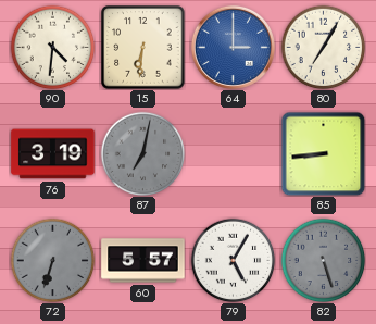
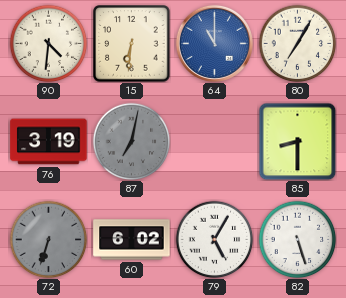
64: 3:00 -> 11:00 (214, 43)
85: 8:44 -> 8:30 (297, 141)
60: 5:57 -> 6:02 (132, 240)
82 dial: grey -> white (297, 239)
